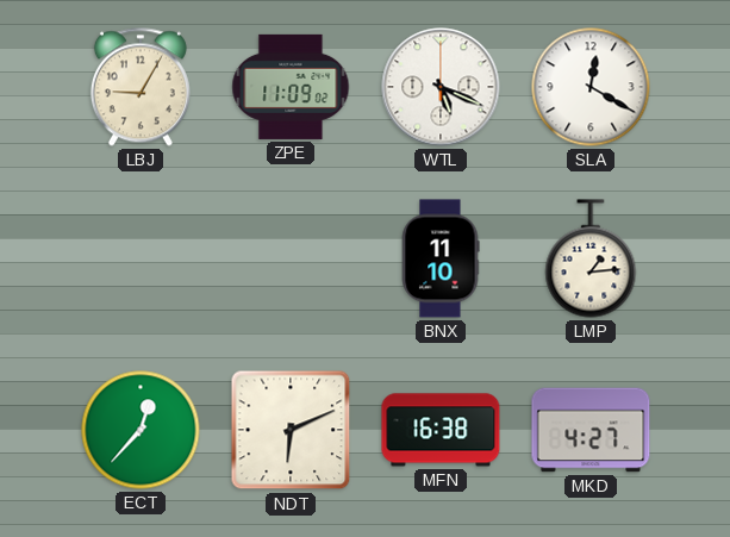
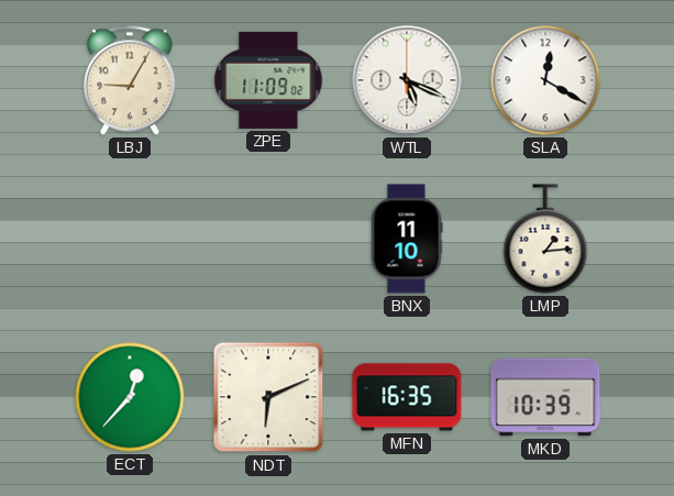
MFN: 16:38 -> 16:35 (407, 397)
MKD: 4:27 -> 10:39 (545, 397)
